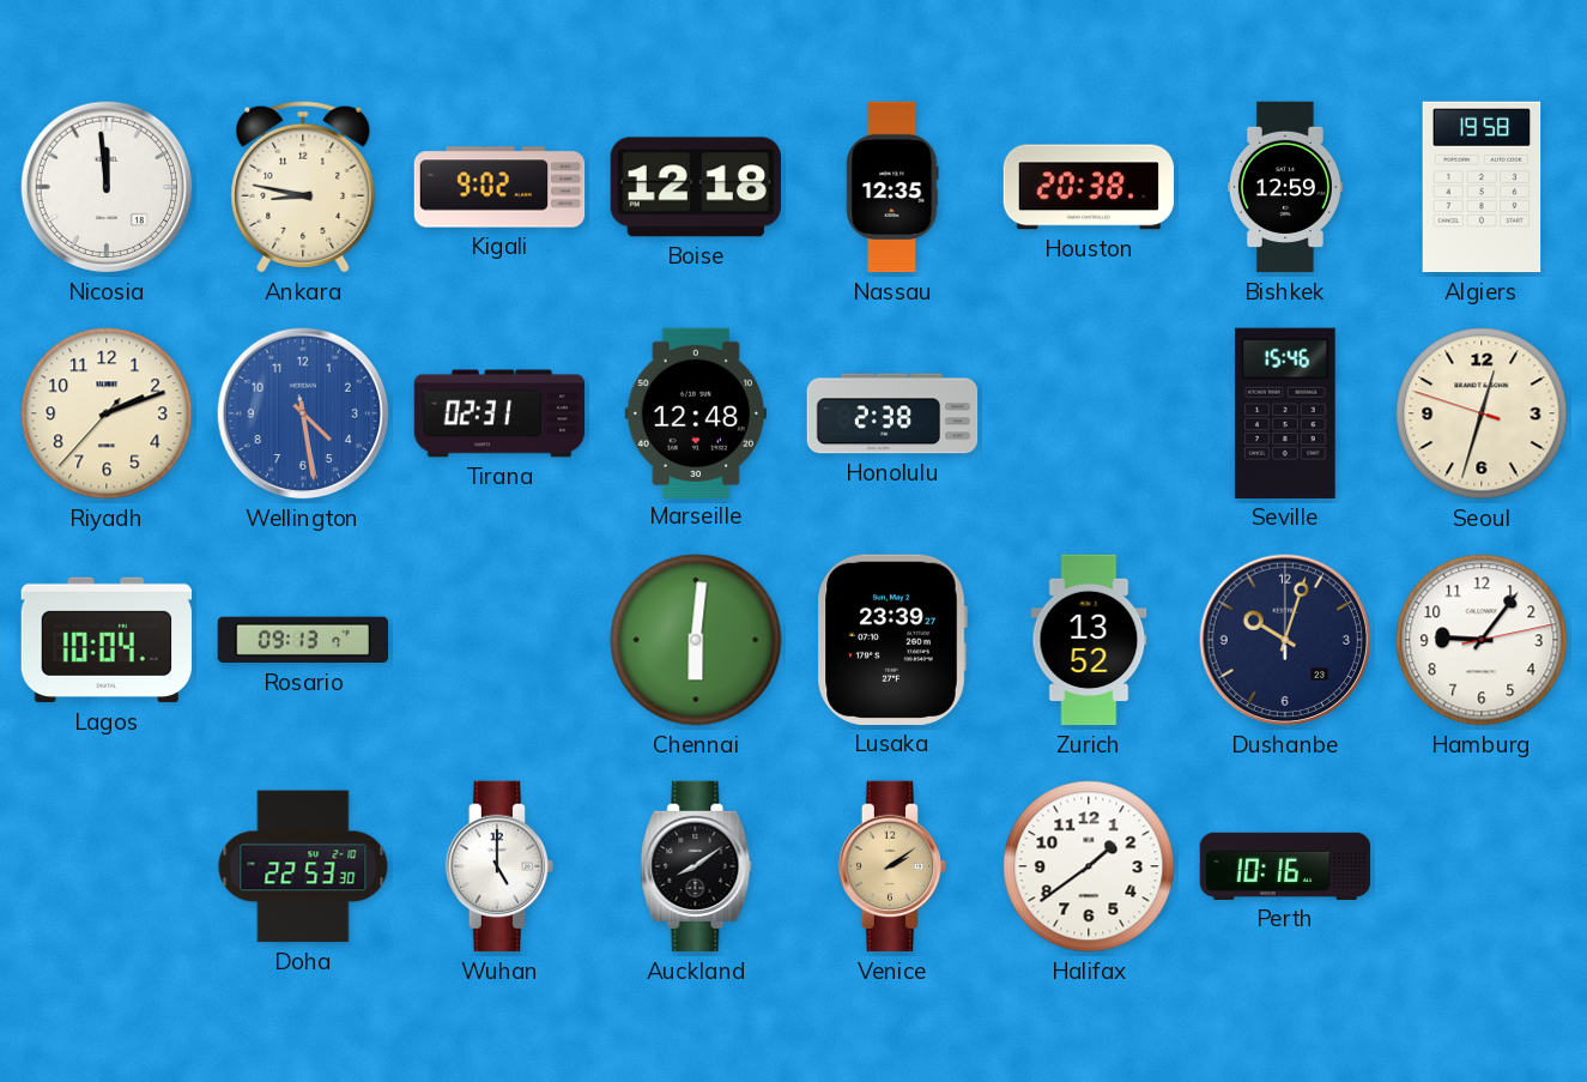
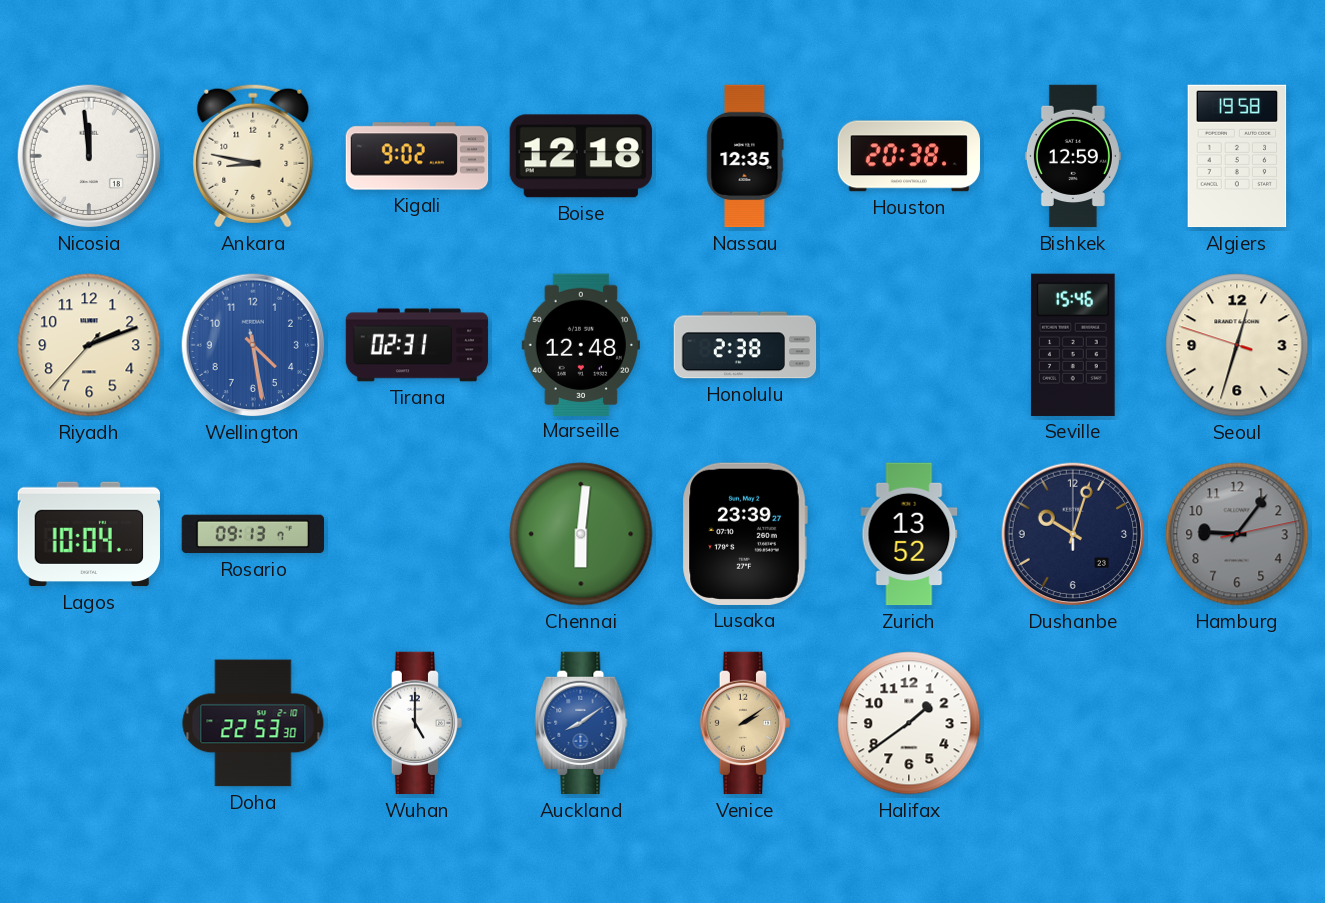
Hamburg dial: white -> grey (1237, 534)
Auckland dial: black -> blue (581, 723)
Perth: 10:16 -> none (1285, 866)
